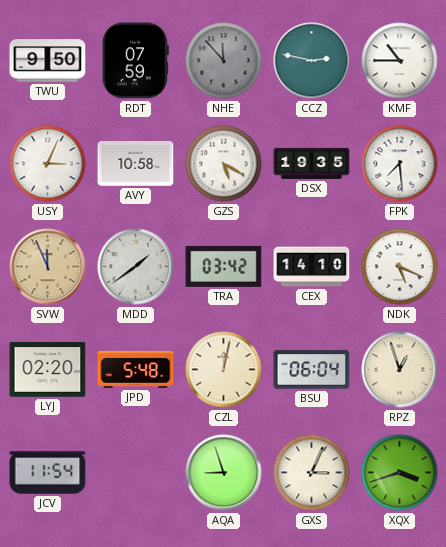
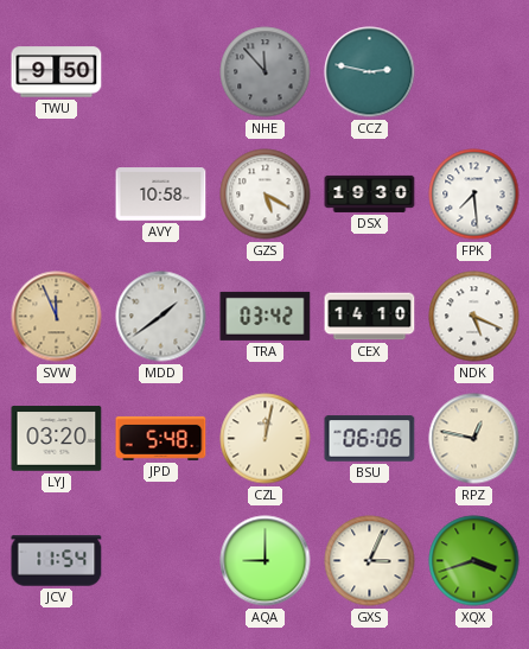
RDT: 07:59 -> none (135, 61)
KMF: 10:45 -> none (400, 61)
USY: 3:04 -> none (48, 164)
DSX: 19:35 -> 19:30 (370, 193)
LYJ: 02:20 -> 03:20 (57, 439)
BSU: 06:04 -> 06:06 (370, 439)
RPZ: 12:57 -> 12:47 (474, 439)
AQA: 8:57 -> 9:00 (266, 561)
